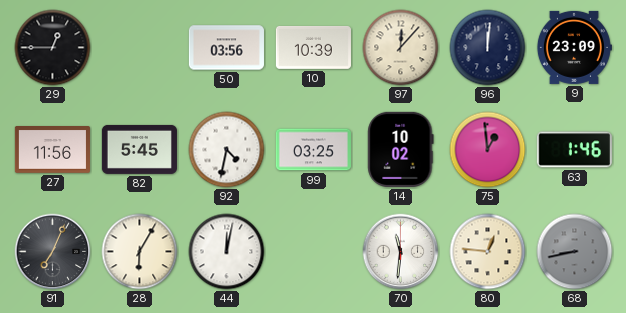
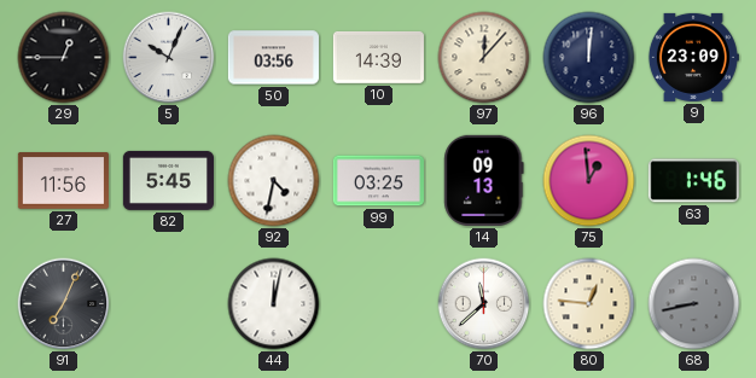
5: none -> 10:04 (169, 58)
10: 10:39 -> 14:39 (378, 57)
14: 10:02 -> 09:13 (484, 180)
28: 6:05 -> none (140, 252)
70: 11:31 -> 11:38 (484, 304)
